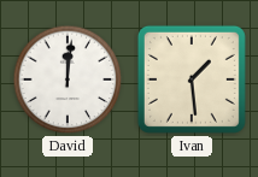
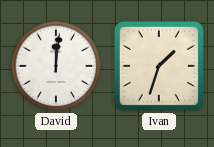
Ivan: 1:29 -> 1:33 (159, 66)
